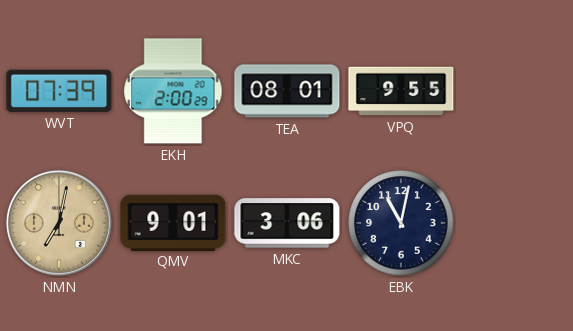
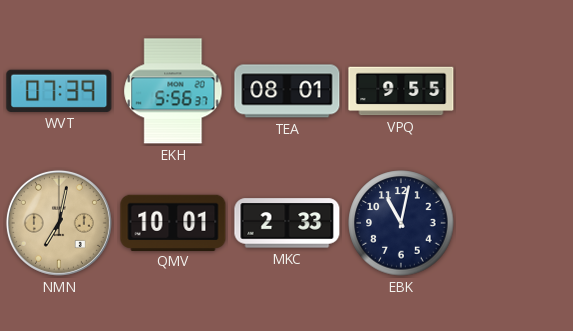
EKH: 2:00 -> 5:56 (173, 91)
QMV: 9:01 -> 10:01 (173, 222)
MKC: 3:06 -> 2:33 (287, 223)
